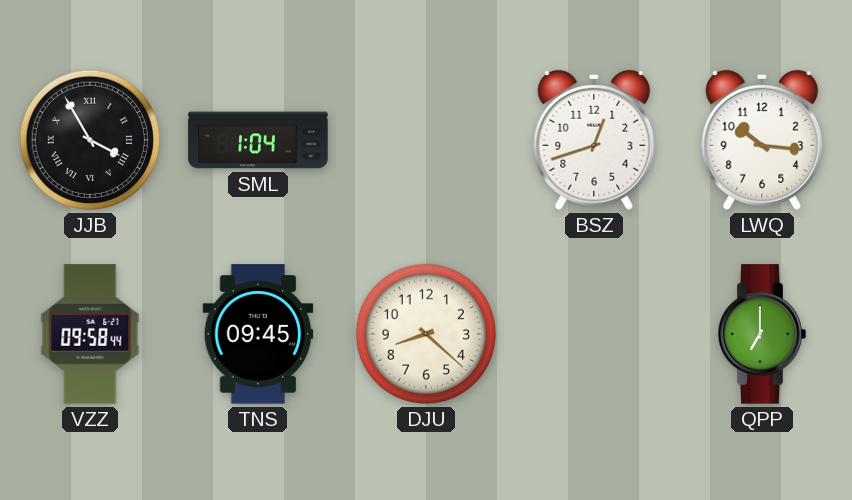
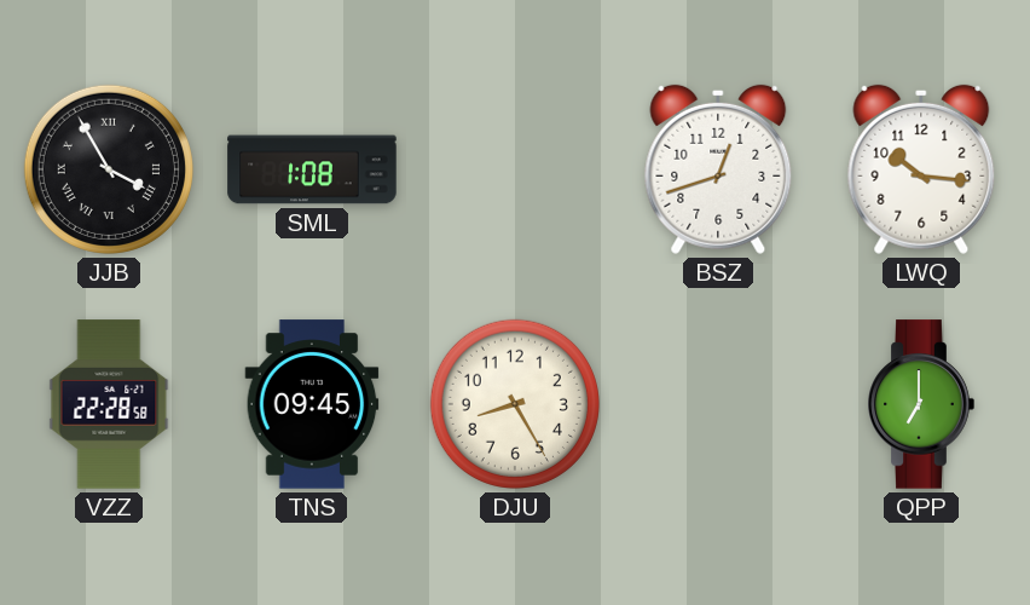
SML: 1:04 -> 1:08 (312, 169)
VZZ: 09:58 -> 22:28 (109, 404)
DJU: 8:22 -> 8:25 (515, 404)
